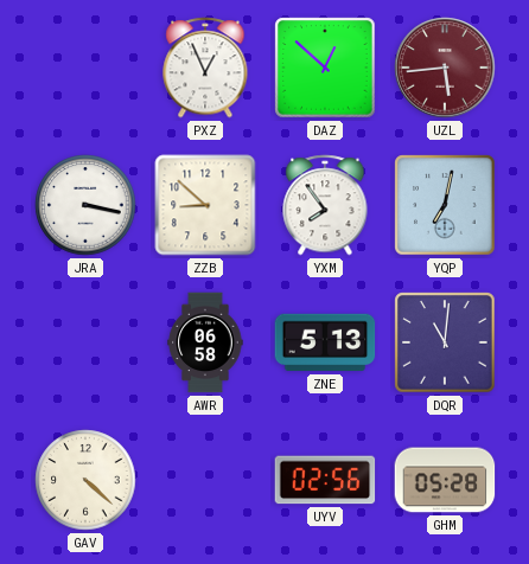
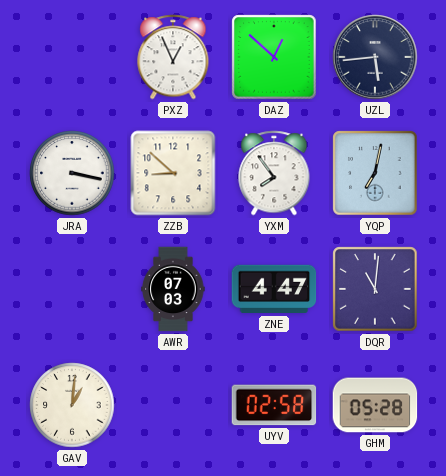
UZL dial: burgundy -> navy (375, 57)
AWR: 06:58 -> 07:03 (173, 289)
ZNE: 5:13 -> 4:47 (274, 289)
GAV: 4:22 -> 1:01 (72, 405)
UYV: 02:56 -> 02:58 (274, 405)
